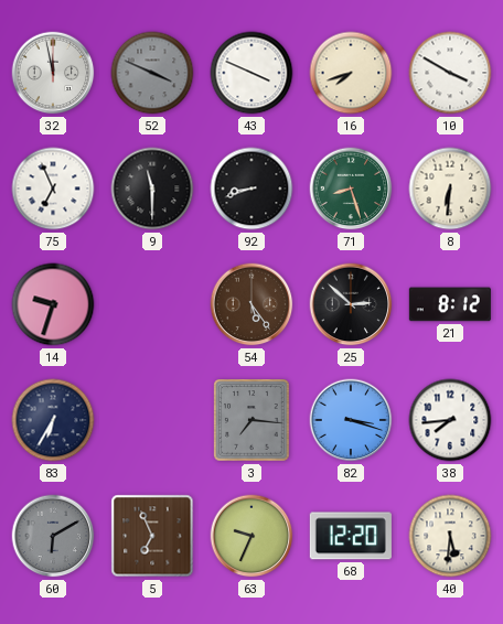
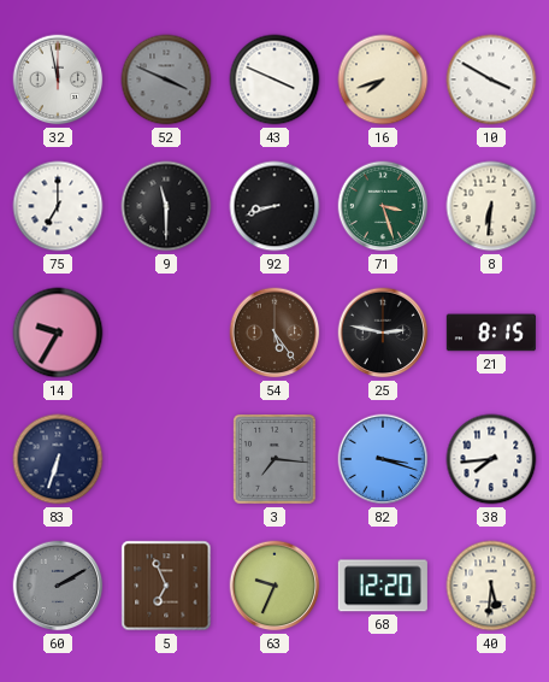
75: 6:56 -> 7:00 (58, 206)
71: 8:27 -> 3:27 (383, 206)
14: 9:33 -> 9:35 (58, 333)
25: 2:52 -> 2:47 (383, 333)
21: 8:12 -> 8:15 (491, 333)
83: 6:35 -> 6:33 (58, 459)
60: 6:10 -> 2:10 (58, 586)
